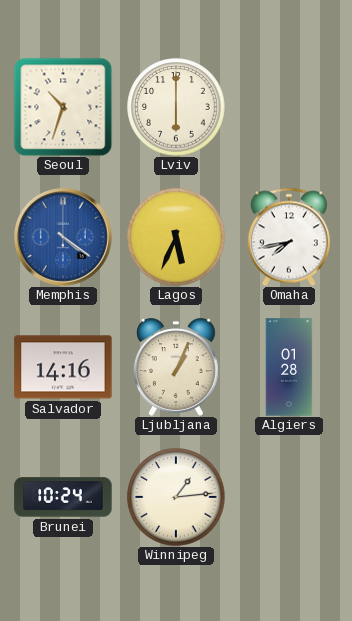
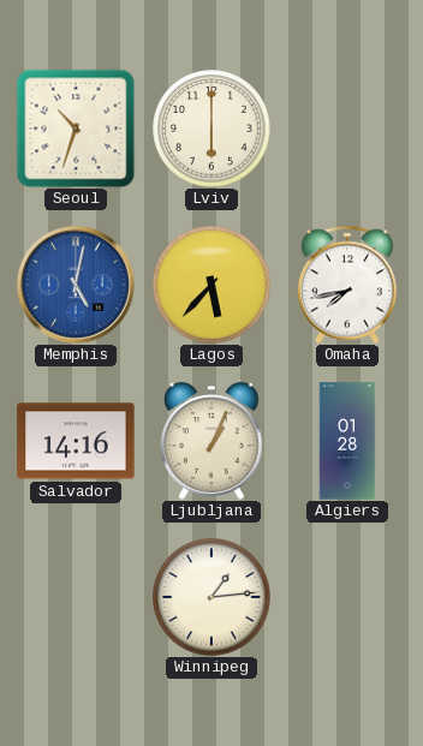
Memphis: 4:21 -> 5:02 (77, 286)
Lagos: 5:34 -> 5:37 (211, 285)
Brunei: 10:24 -> none (63, 497)
